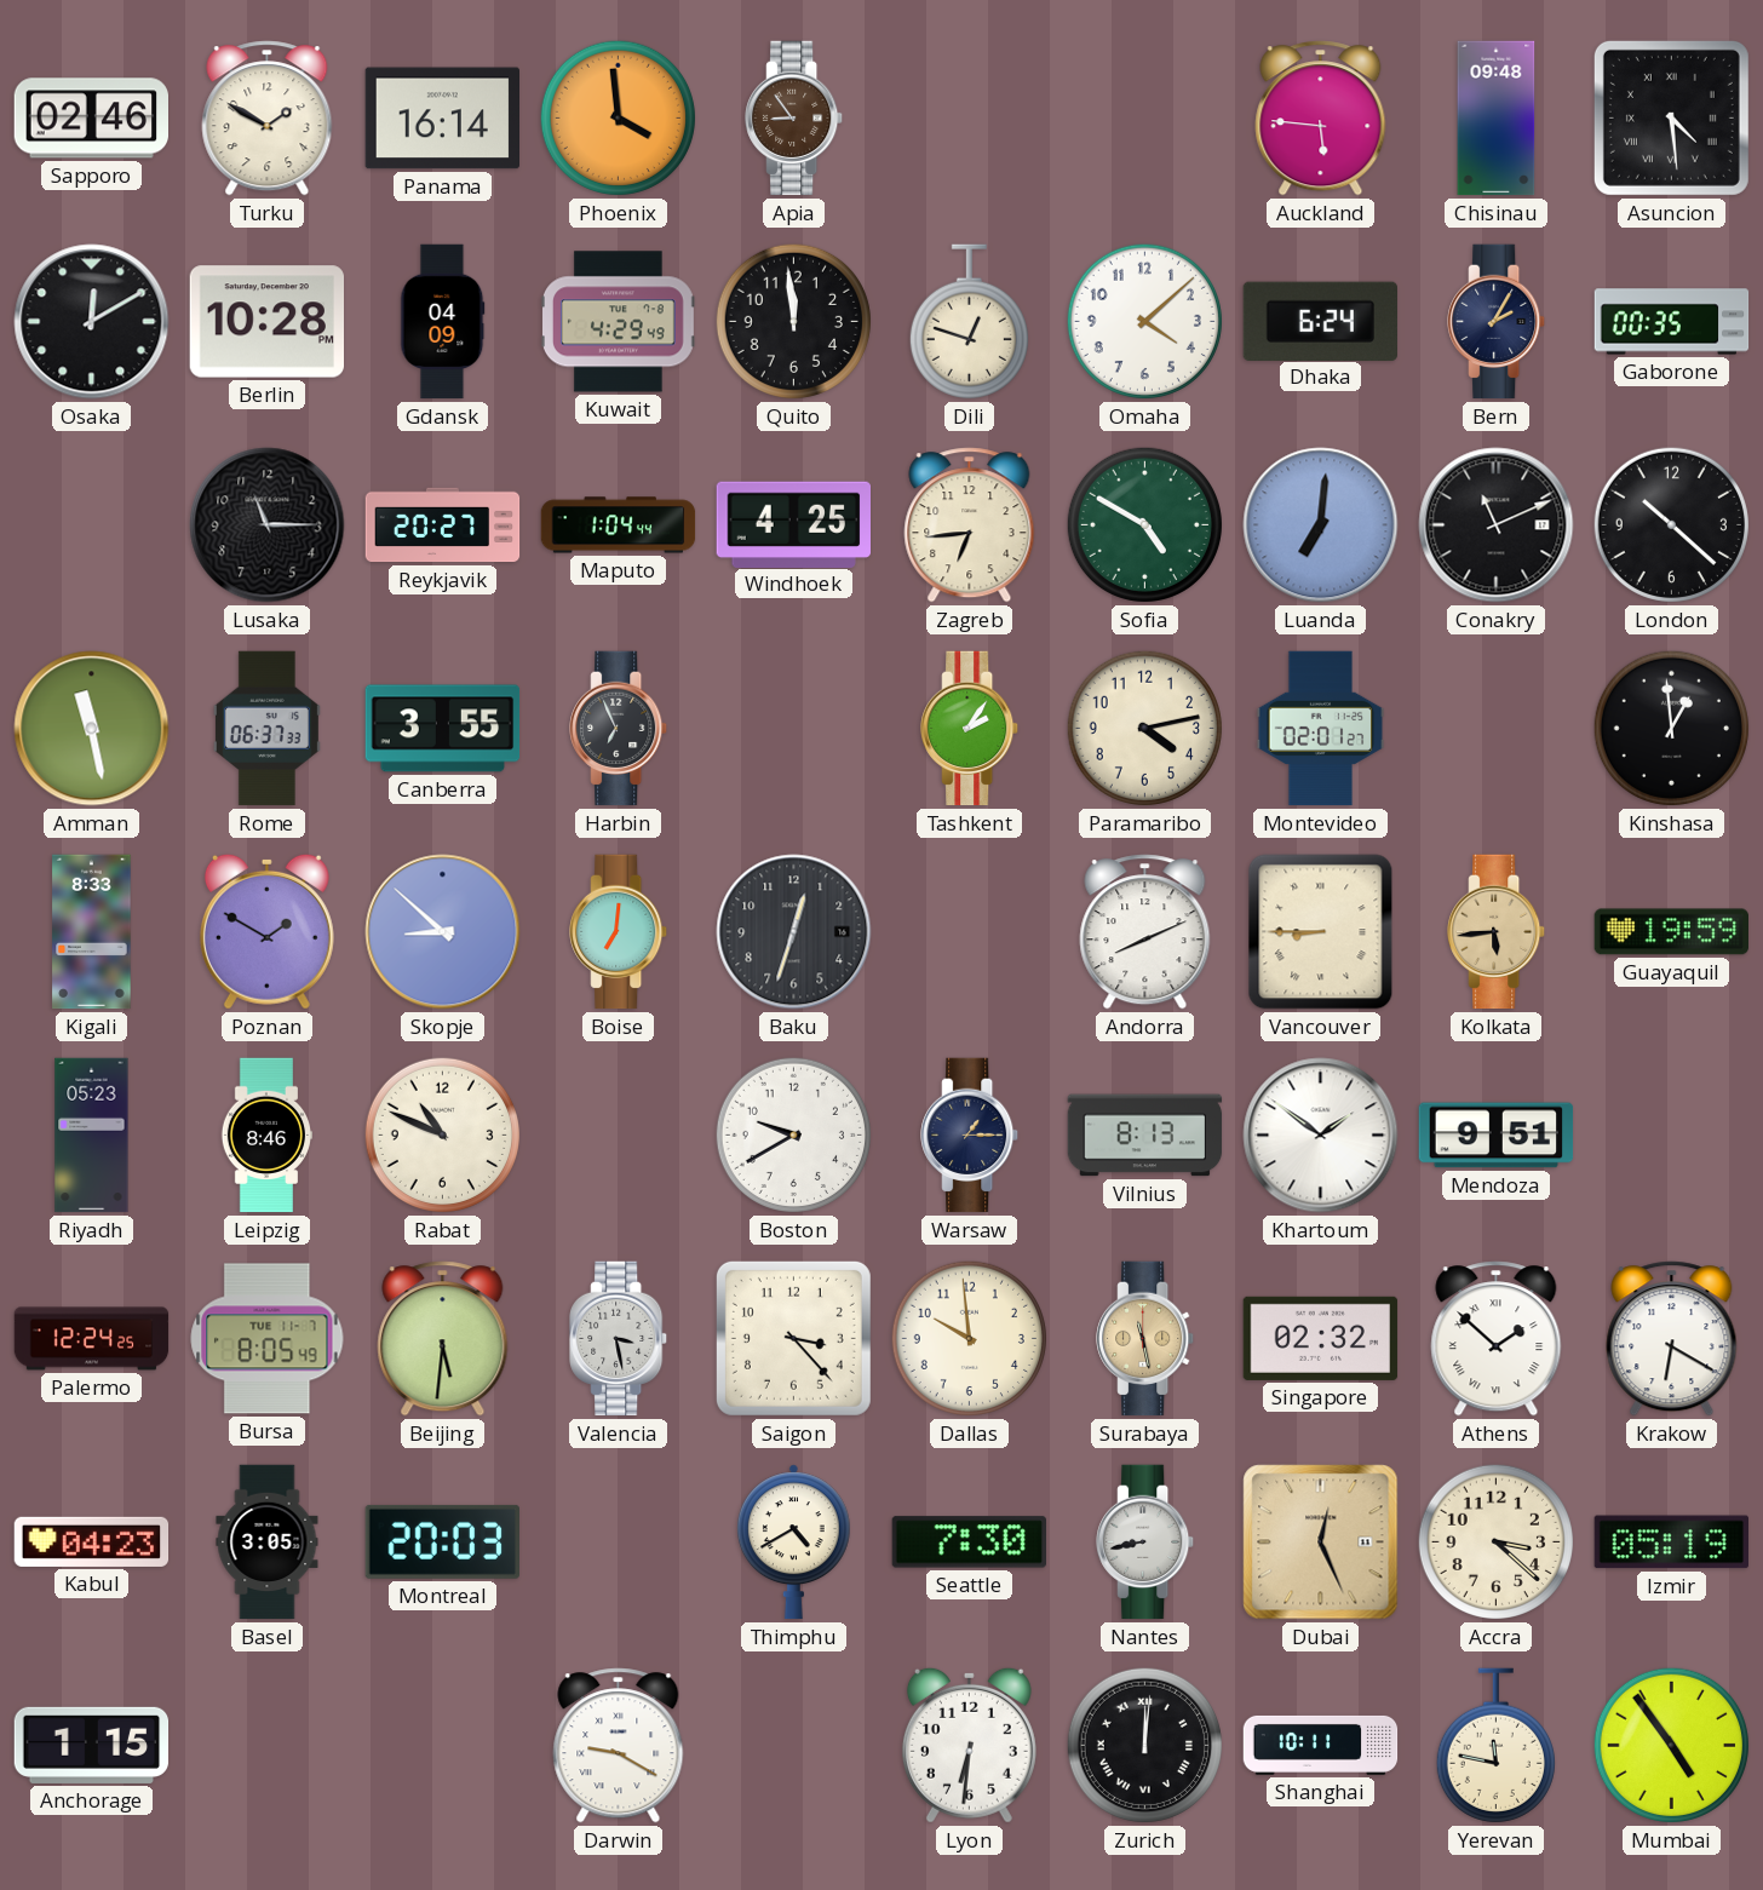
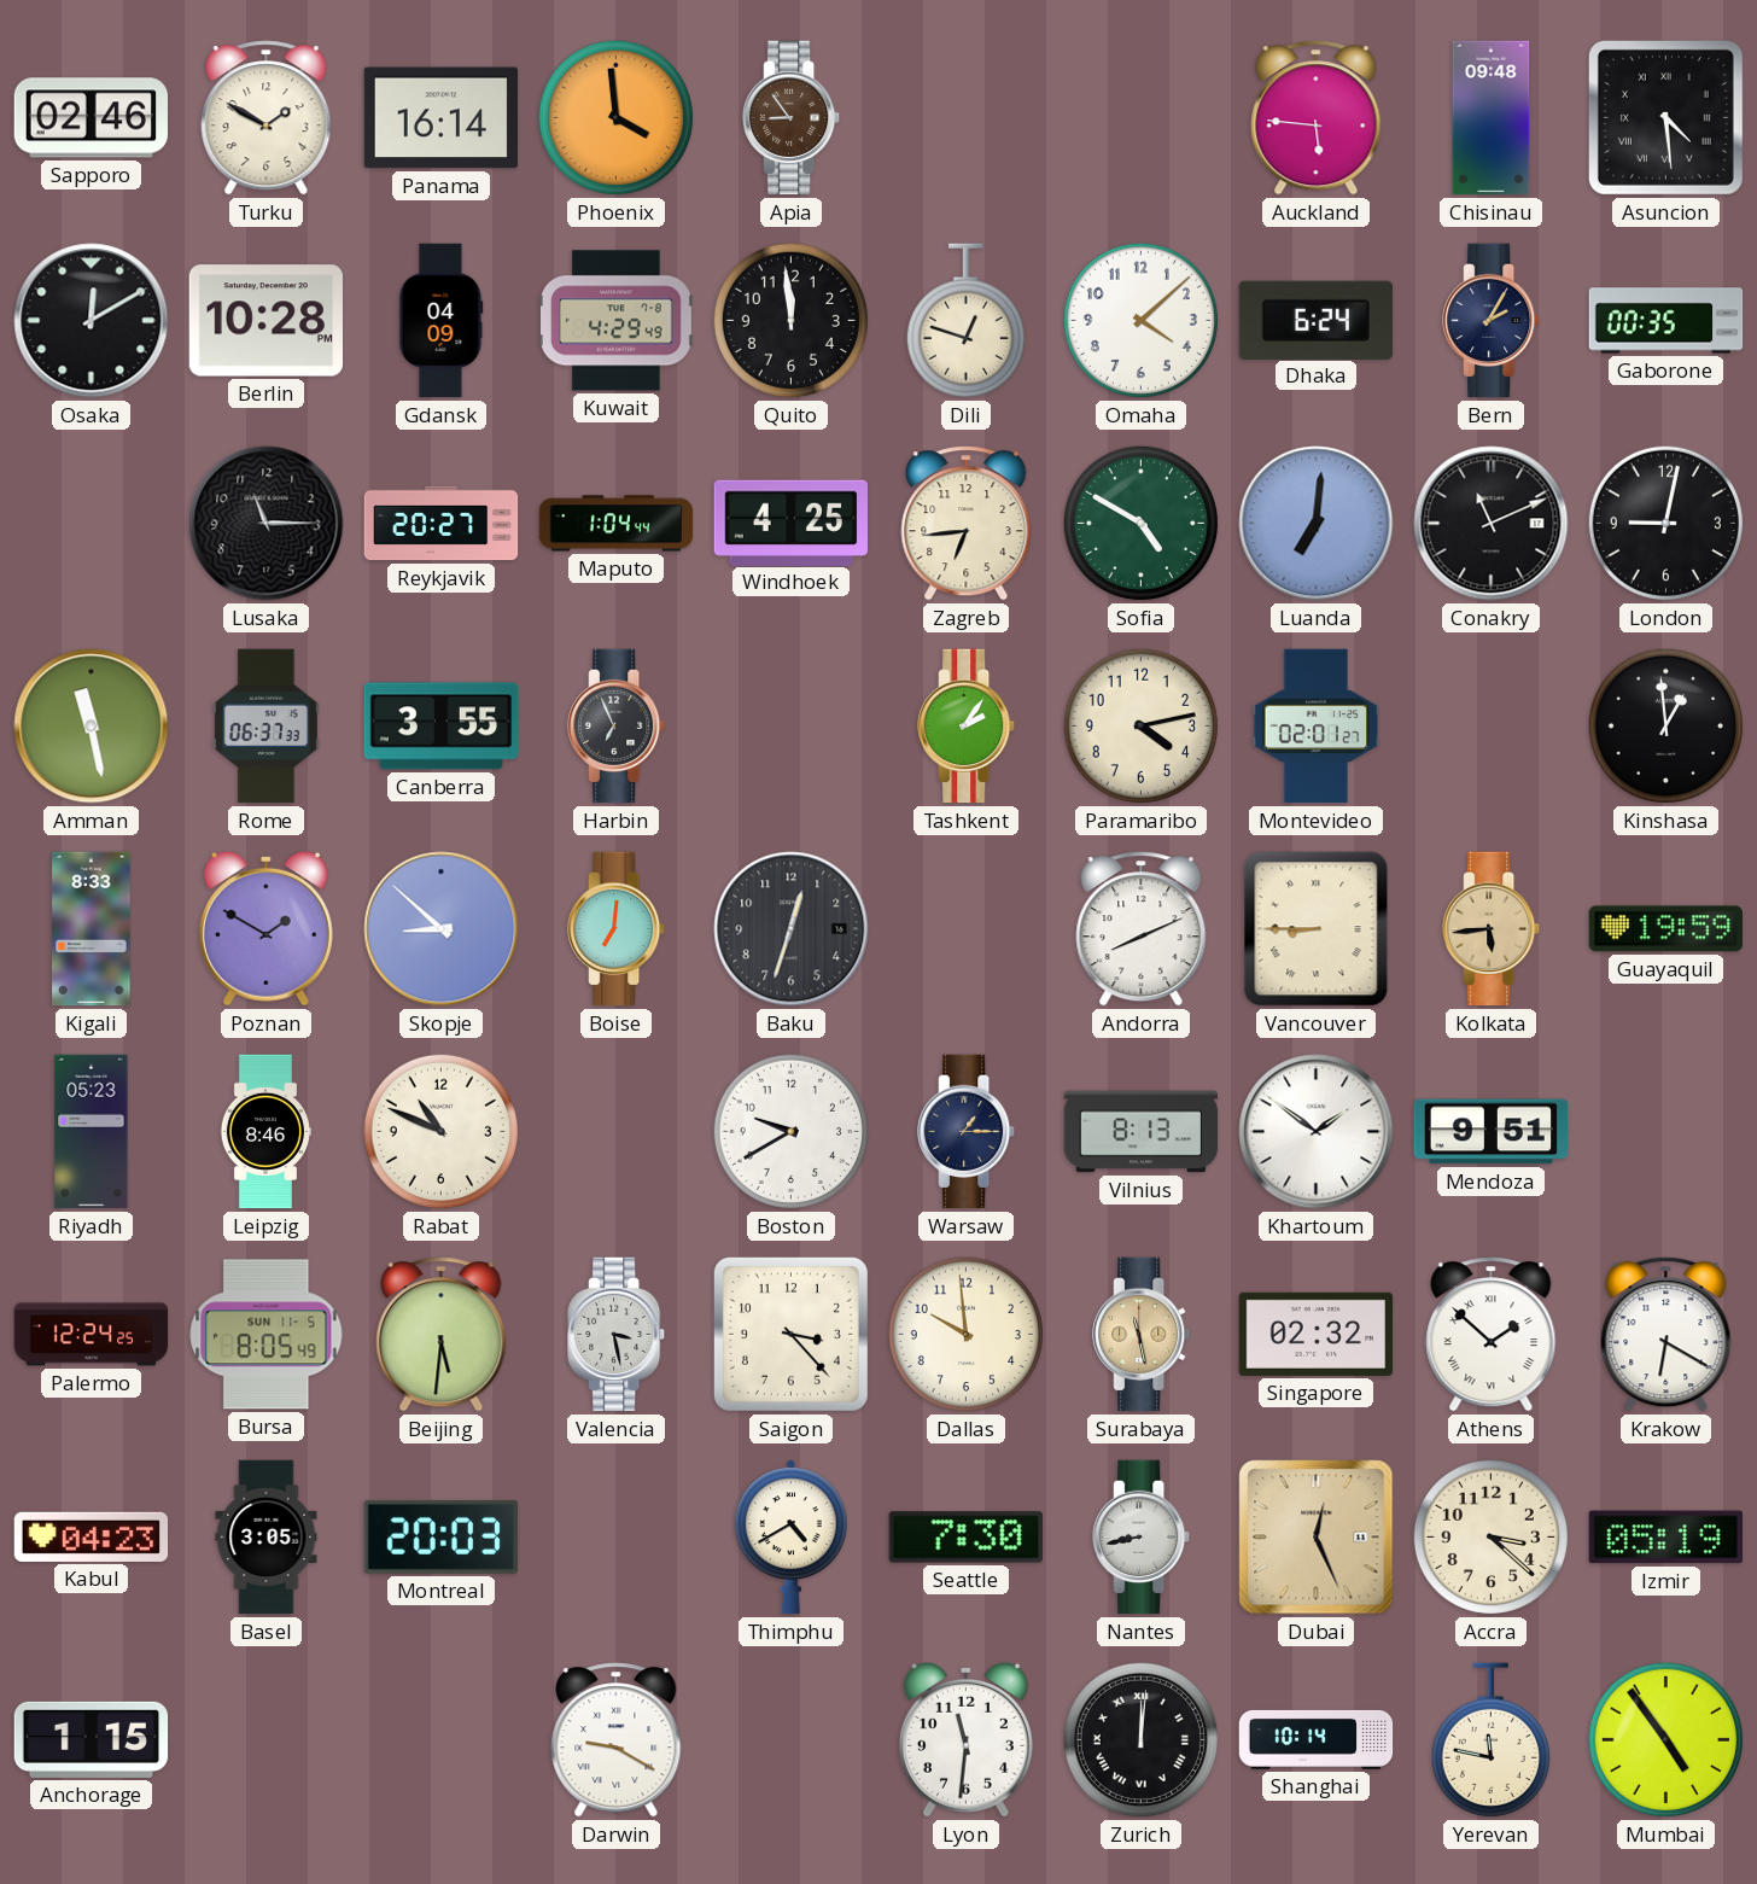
London: 10:22 -> 9:02 (1665, 523)
Bursa date: TUE 11-7 -> SUN 11-5 (267, 1335)
Lyon: 6:31 -> 11:31 (965, 1739)
Shanghai: 10:11 -> 10:14 (1317, 1739)
